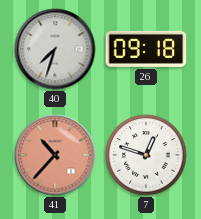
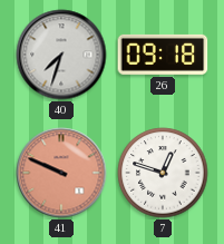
41: 10:37 -> 9:49 (61, 173)
